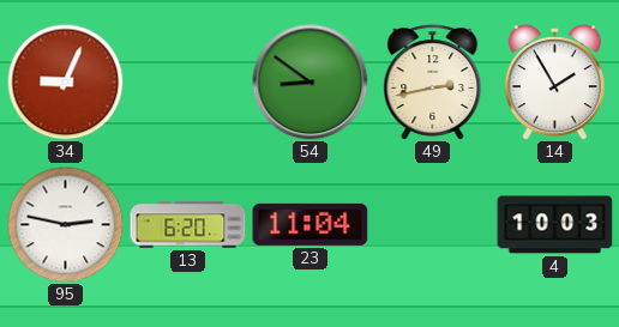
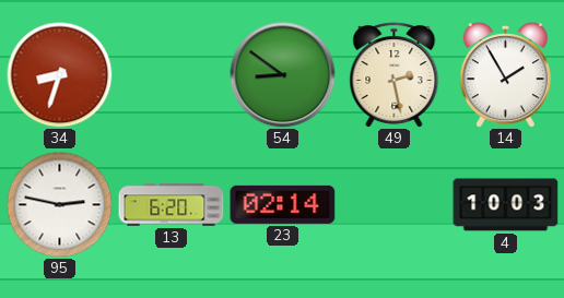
34: 9:04 -> 8:33 (59, 74)
49: 2:43 -> 2:28 (395, 75)
23: 11:04 -> 02:14 (283, 204)
